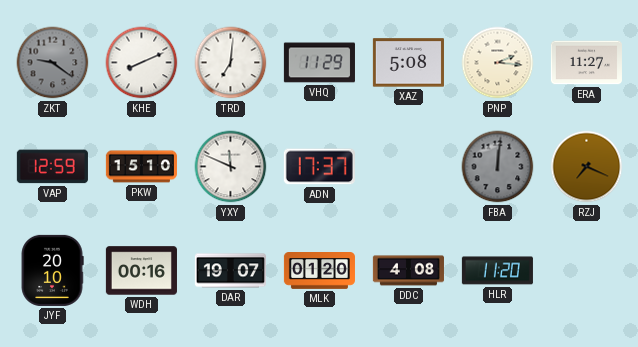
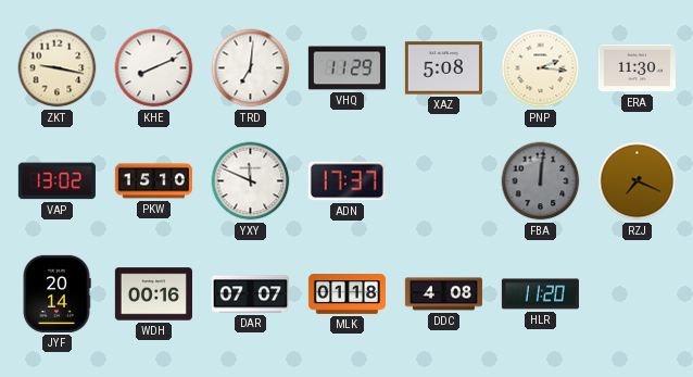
ZKT: 9:21 -> 9:17 (58, 68)
ZKT dial: grey -> cream (58, 68)
ERA: 11:27 -> 11:30 (637, 68)
VAP: 12:59 -> 13:02 (56, 181)
JYF: 20:10 -> 20:14 (56, 293)
DAR: 19:07 -> 07:07 (250, 294)
MLK: 01:20 -> 01:18 (346, 294)
